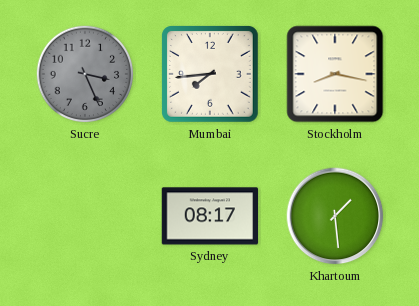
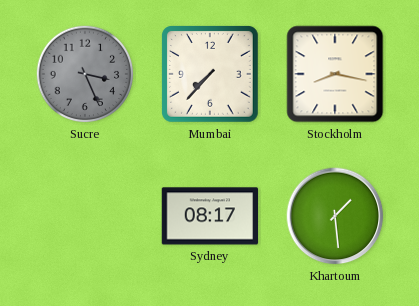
Mumbai: 7:44 -> 7:37 (211, 75)
